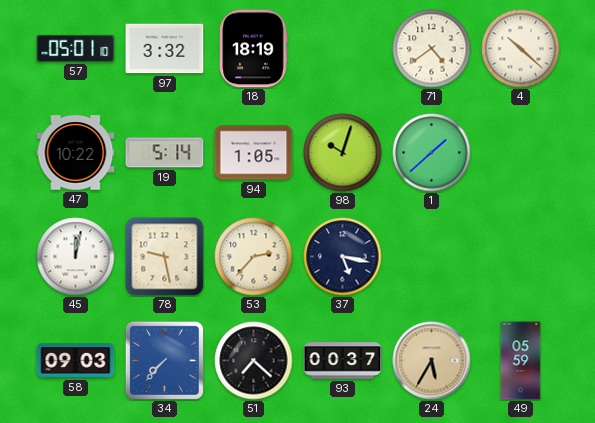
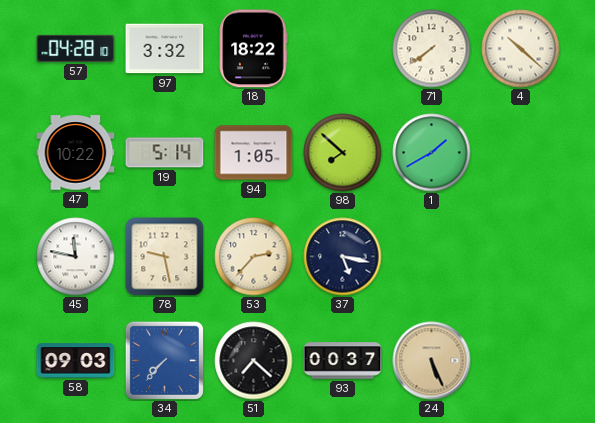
57: 05:01 -> 04:28 (76, 48)
18: 18:19 -> 18:22 (253, 49)
71: 4:39 -> 7:39 (432, 49)
98: 10:03 -> 7:52 (343, 153)
1: 1:38 -> 1:40 (432, 153)
45: 12:02 -> 11:47 (76, 257)
24: 5:35 -> 5:26 (432, 361)
49: 05:59 -> none (521, 361)
